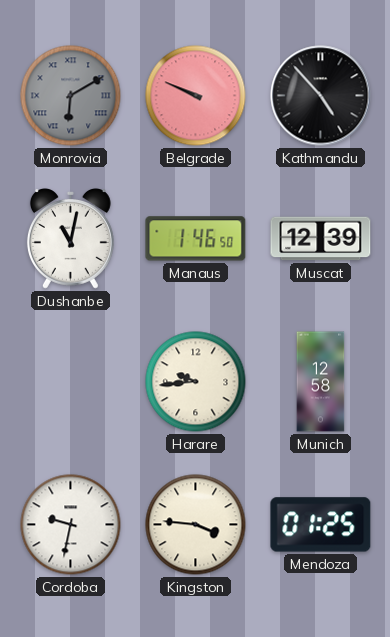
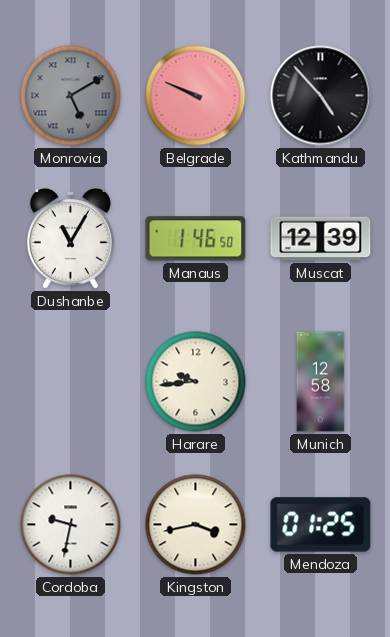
Monrovia: 6:10 -> 5:10 (71, 96)
Dushanbe: 11:02 -> 11:05 (70, 239)
Kingston: 3:46 -> 3:43 (196, 525)
